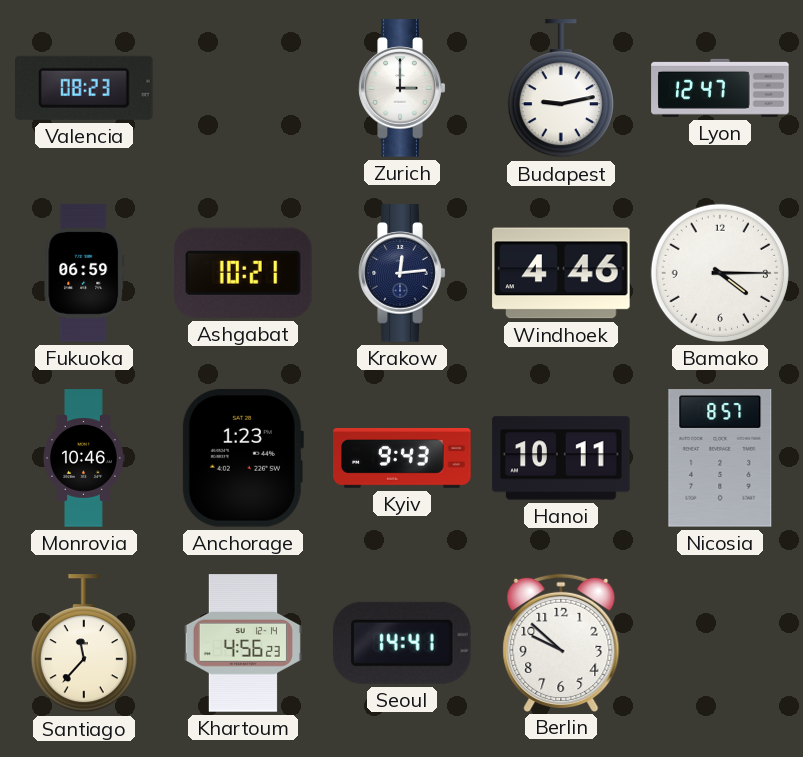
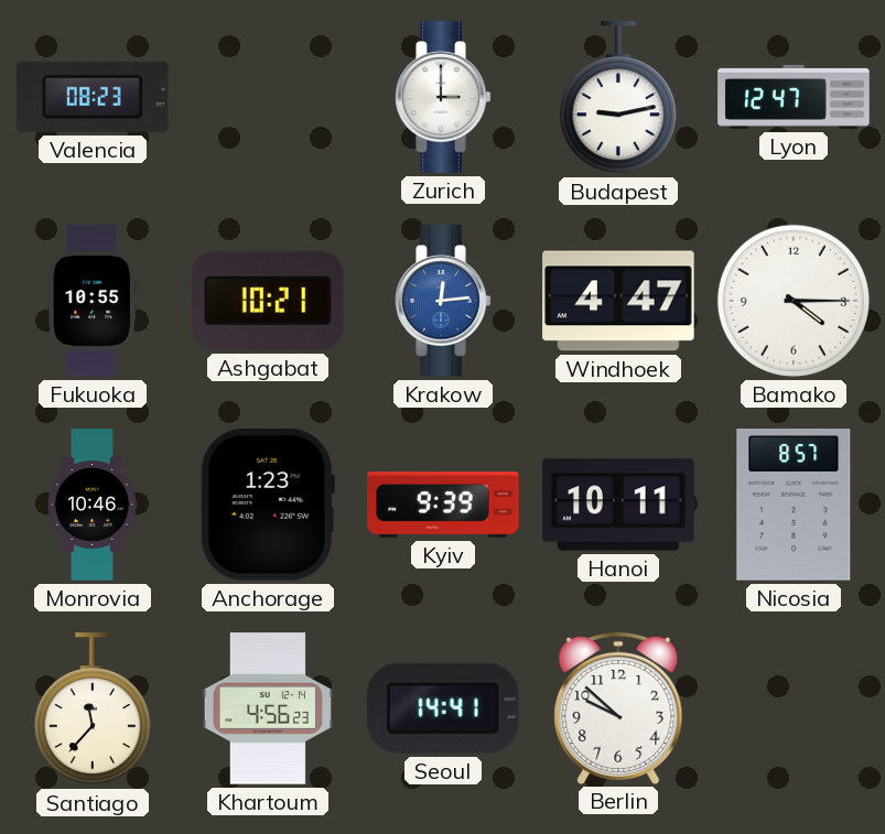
Fukuoka: 06:59 -> 10:55 (93, 301)
Krakow dial: navy -> blue (443, 301)
Windhoek: 4:46 -> 4:47 (618, 301)
Kyiv: 9:43 -> 9:39 (443, 506)
